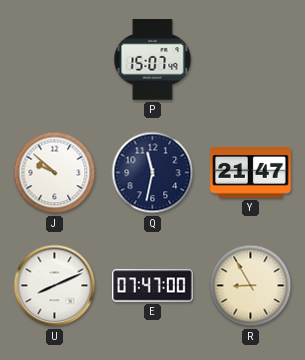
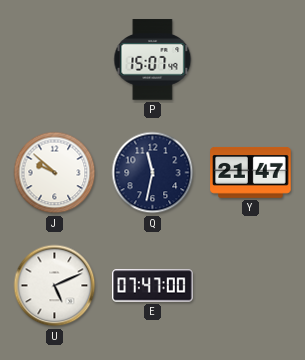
U: 8:11 -> 5:11 (55, 286)
R: 8:55 -> none (251, 286)
